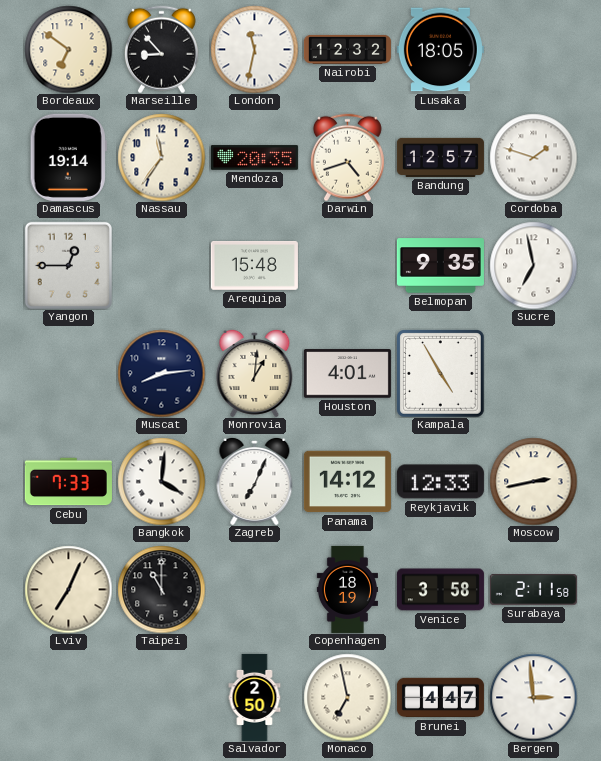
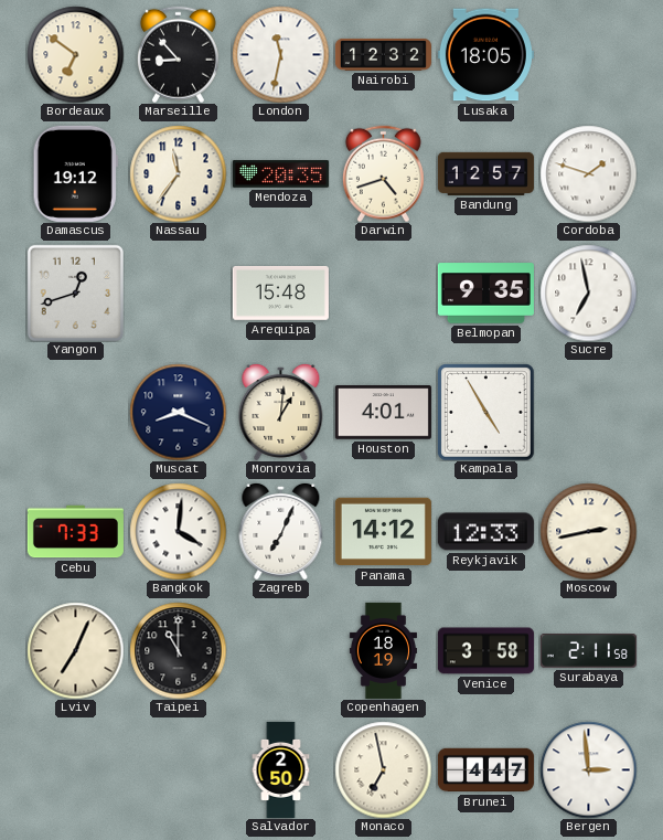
Damascus: 19:14 -> 19:12 (75, 173)
Yangon: 12:45 -> 12:42 (75, 293)
Muscat: 8:14 -> 8:19 (178, 412)
